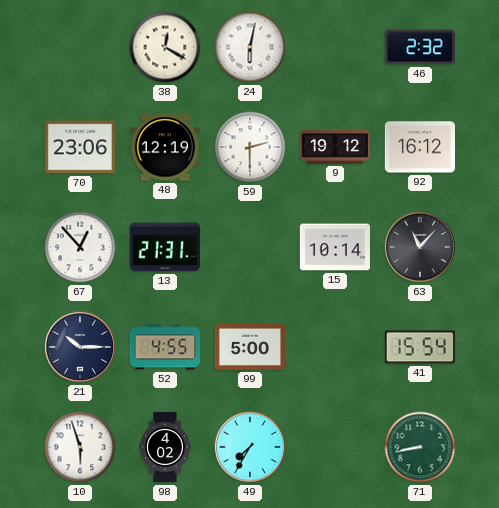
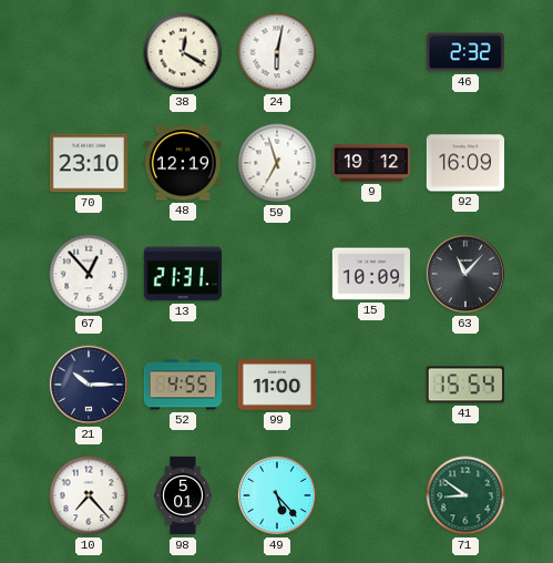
70: 23:06 -> 23:10 (88, 163)
59: 2:30 -> 6:57 (277, 163)
92: 16:12 -> 16:09 (464, 163)
15: 10:14 -> 10:09 (370, 274)
99: 5:00 -> 11:00 (276, 385)
10: 5:57 -> 7:23 (89, 495)
98: 4:02 -> 5:01 (183, 495)
49: 7:35 -> 5:23 (277, 495)
71: 8:43 -> 8:51 (465, 495)
